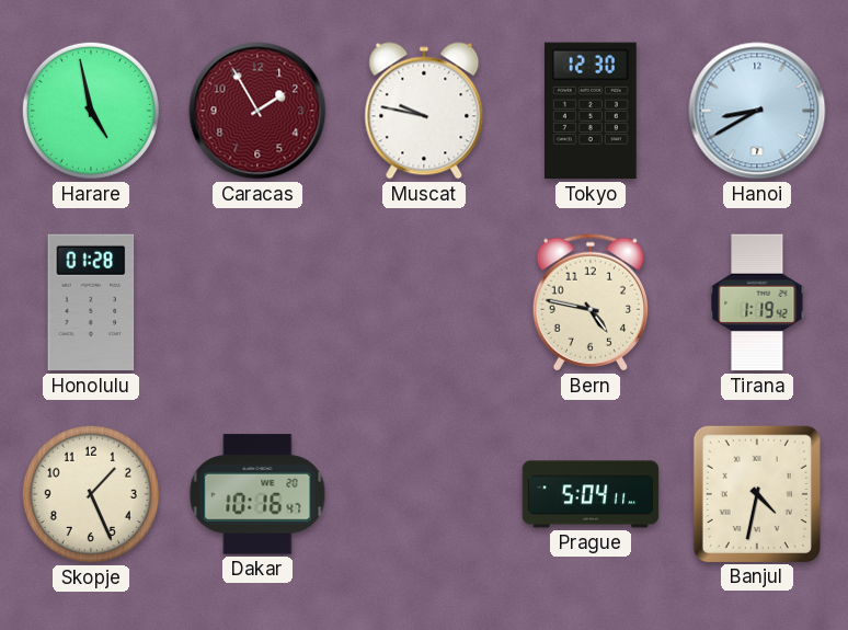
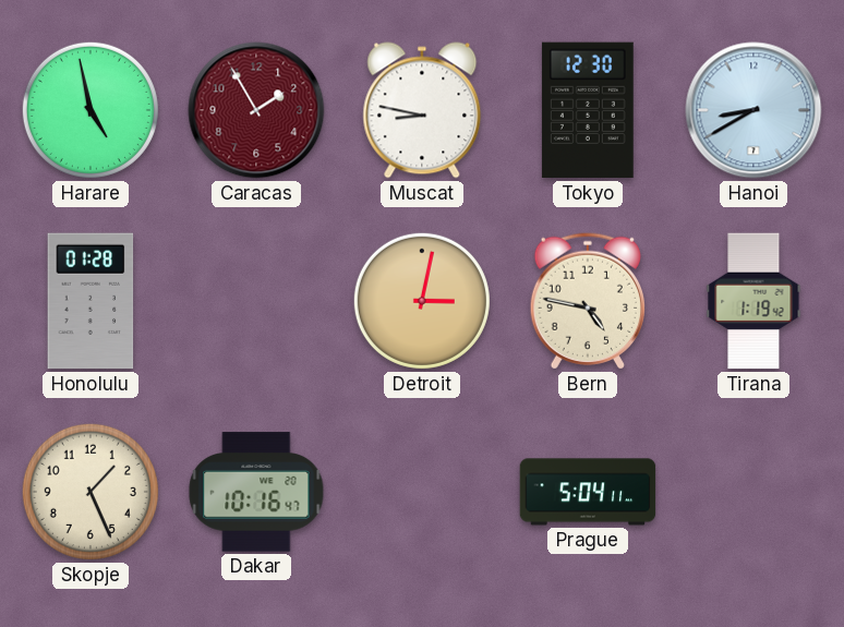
Muscat: 9:47 -> 8:47 (422, 110)
Detroit: none -> 3:02 (422, 301)
Banjul: 4:32 -> none (757, 493)
